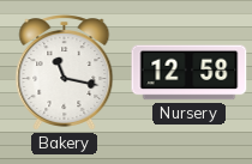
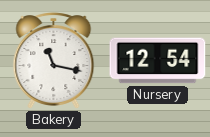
Nursery: 12:58 -> 12:54 (158, 61)
